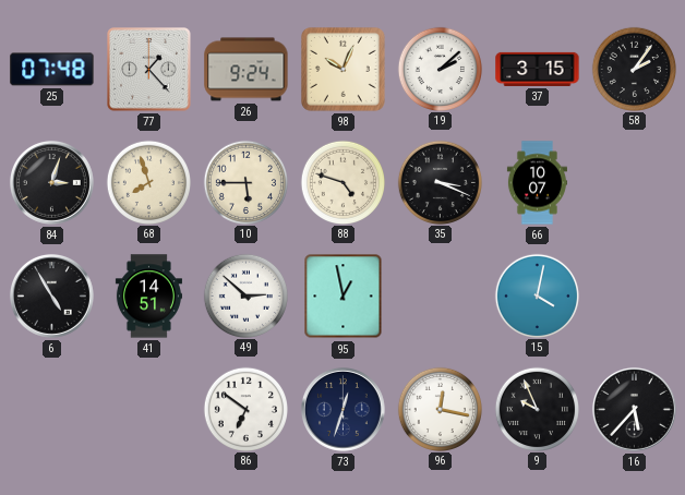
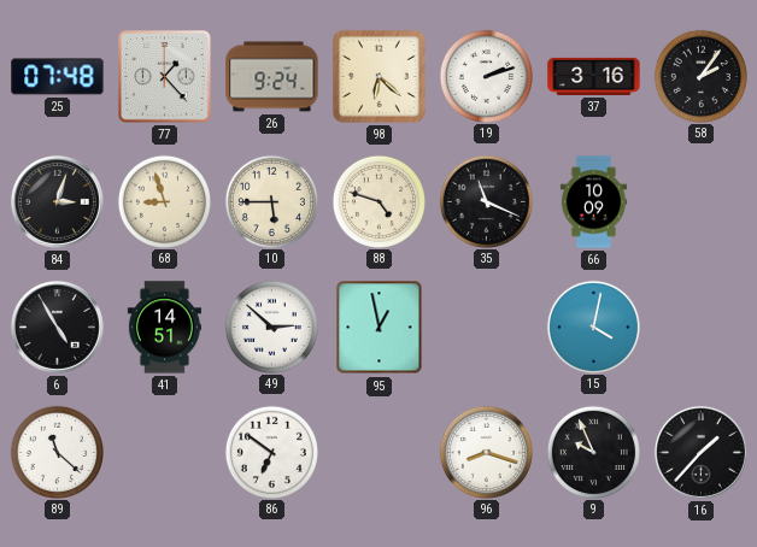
98: 10:04 -> 6:22 (378, 76)
19: 2:08 -> 2:12 (486, 76)
37: 3:15 -> 3:16 (594, 76)
68: 7:57 -> 8:57 (164, 201)
35: 3:19 -> 11:19 (486, 201)
66: 10:07 -> 10:09 (593, 202)
89: none -> 11:22 (57, 452)
73: 12:33 -> none (342, 409)
96: 12:17 -> 8:18 (486, 452)
16: 5:37 -> 1:37 (700, 452)
